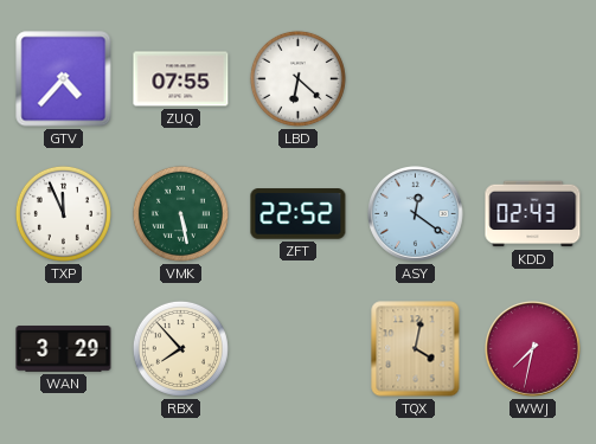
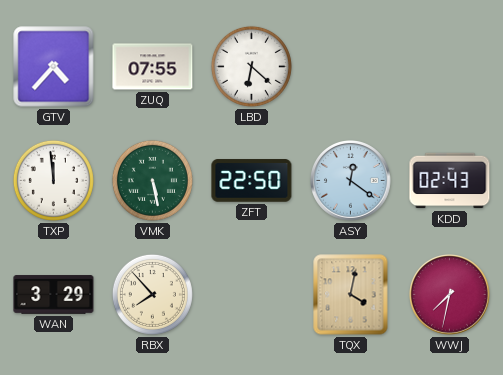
TXP: 11:56 -> 11:59 (53, 180)
ZFT: 22:52 -> 22:50 (252, 181)
